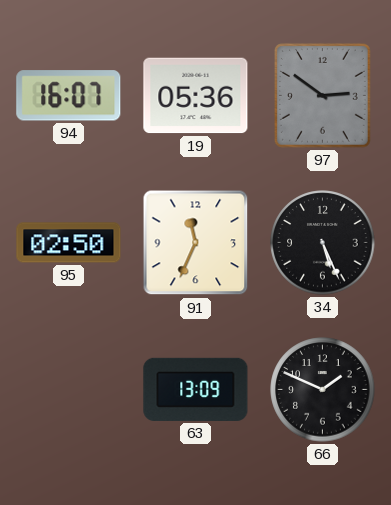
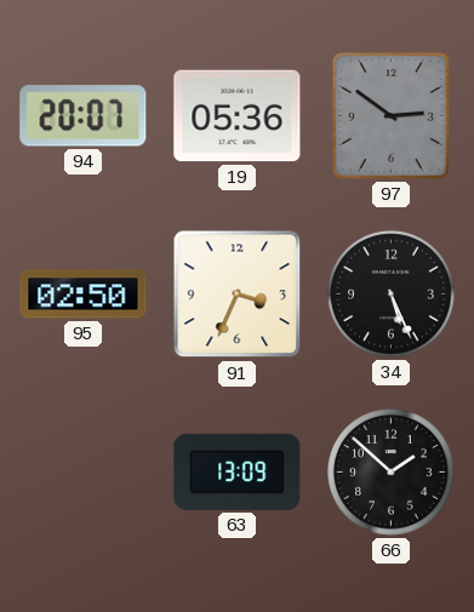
94: 16:07 -> 20:07 (84, 116)
91: 11:34 -> 3:34 (238, 294)
66: 1:49 -> 1:52 (392, 473)
